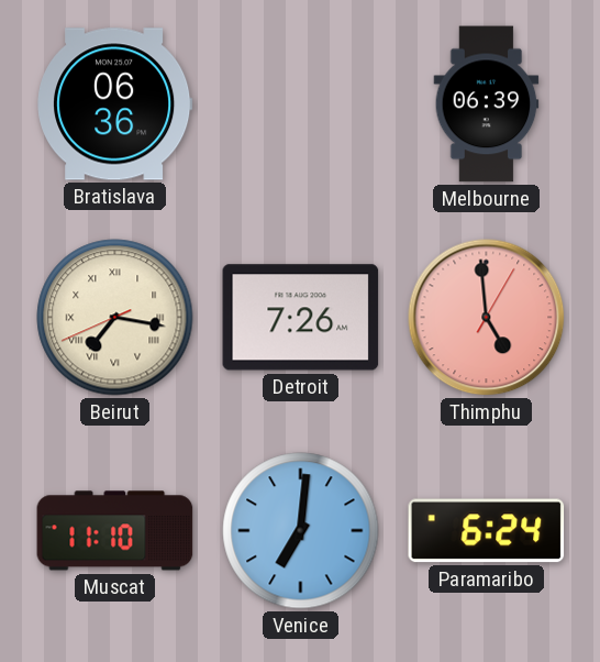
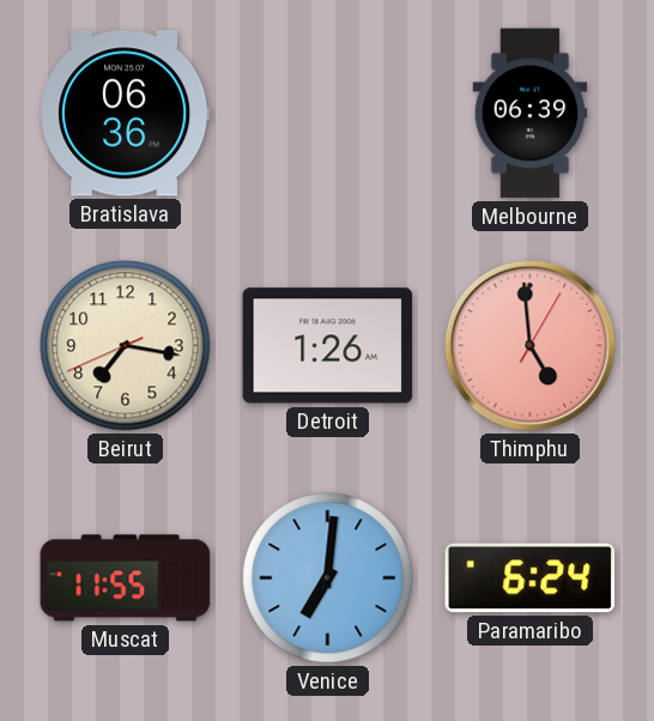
Beirut numerals: Roman -> Arabic (126, 346)
Detroit: 7:26 -> 1:26 (328, 346)
Muscat: 11:10 -> 11:55 (126, 578)
